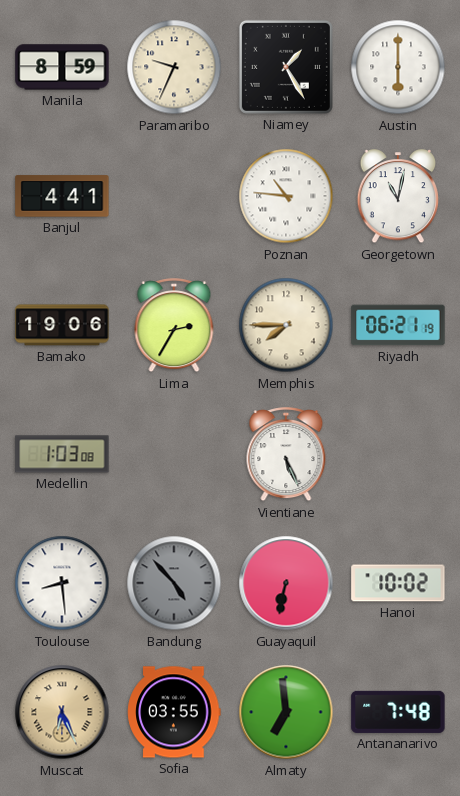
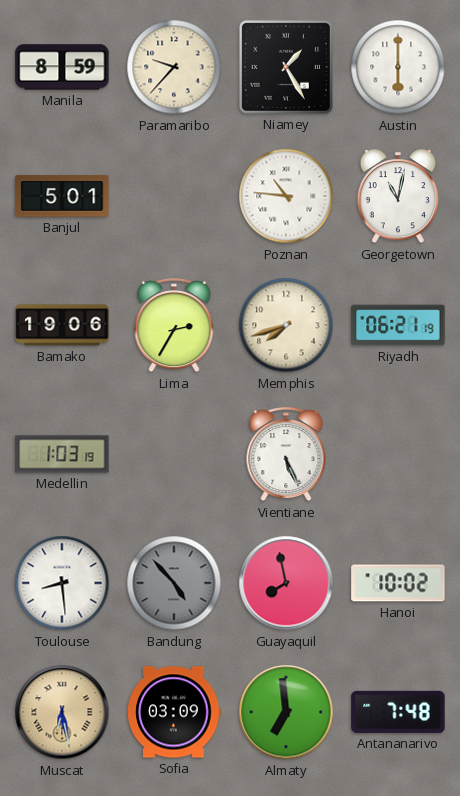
Paramaribo: 9:34 -> 9:37 (174, 67)
Banjul: 4:41 -> 5:01 (62, 196)
Memphis: 7:45 -> 7:42 (286, 325)
Medellin: 1:03:08 -> 1:03:19 (62, 454)
Guayaquil: 6:32 -> 7:58 (286, 583)
Muscat: 6:26 -> 6:28 (62, 712)
Sofia: 03:55 -> 03:09 (174, 712)
